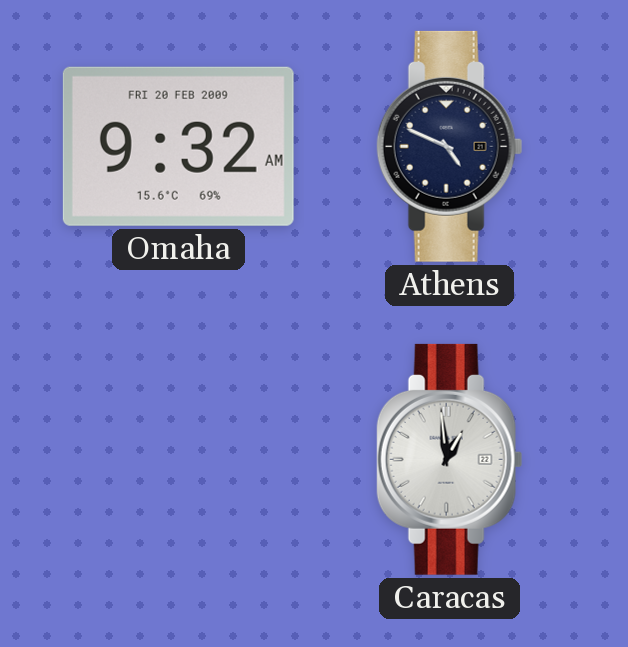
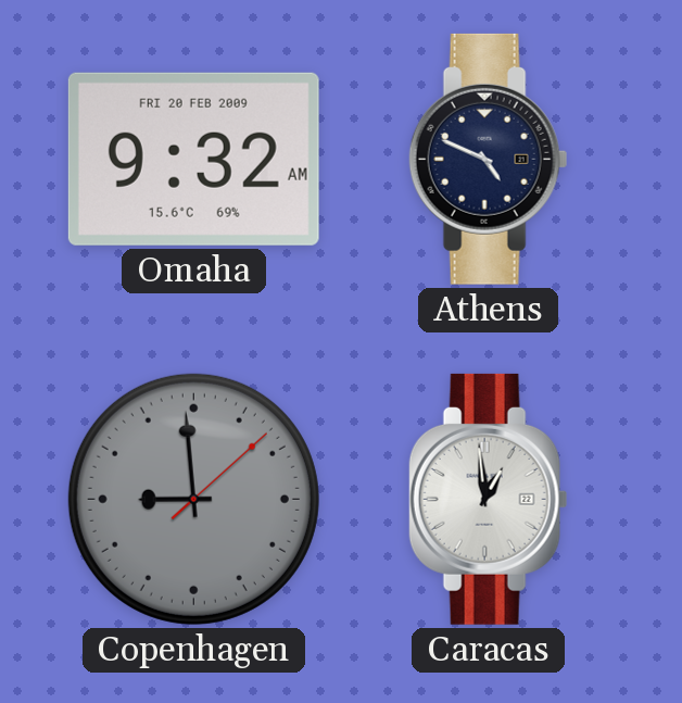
Copenhagen: none -> 8:59 (193, 499)
